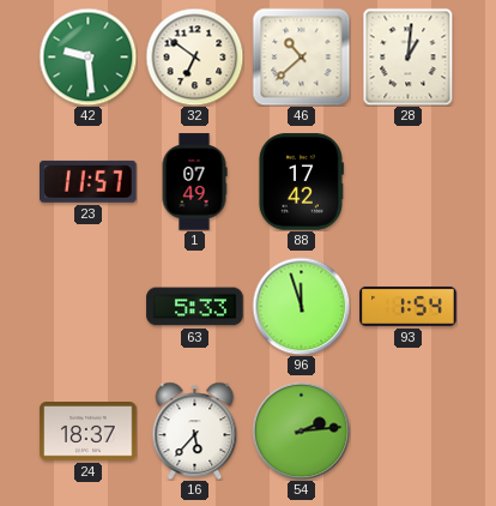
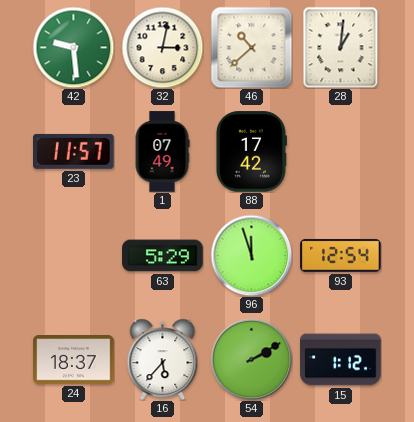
32: 6:51 -> 3:02 (162, 47)
63: 5:33 -> 5:29 (163, 256)
93: 1:54 -> 12:54 (341, 255)
54: 2:14 -> 2:10 (251, 359)
15: none -> 1:12 (341, 360)
